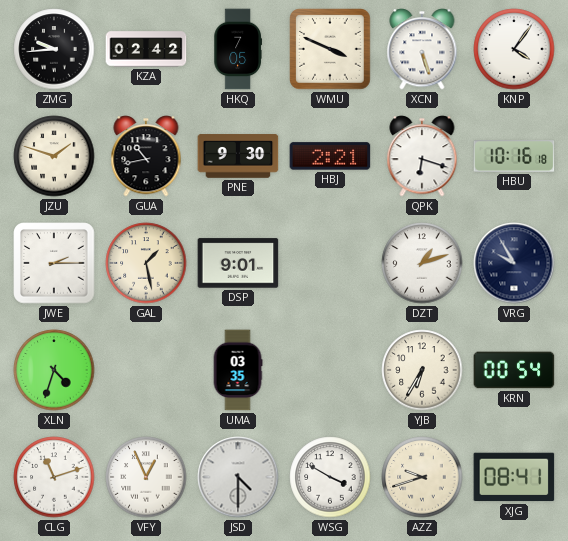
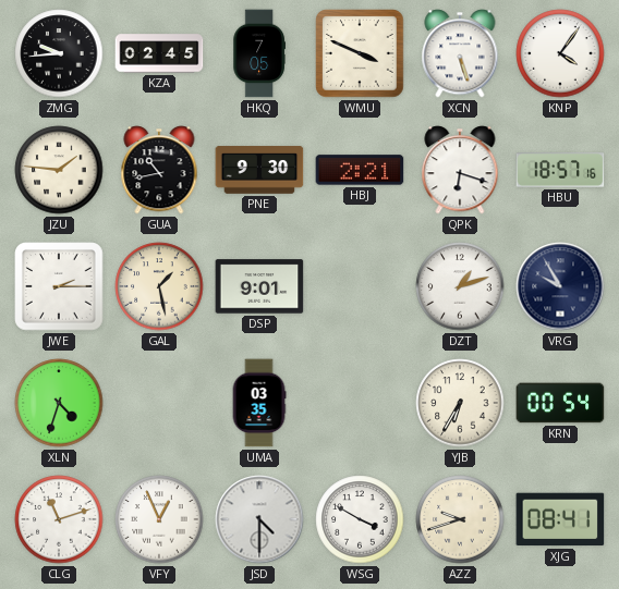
KZA: 02:42 -> 02:45 (159, 53)
JZU: 1:48 -> 1:46 (59, 170)
HBU: 10:16 -> 18:57 (560, 170)
